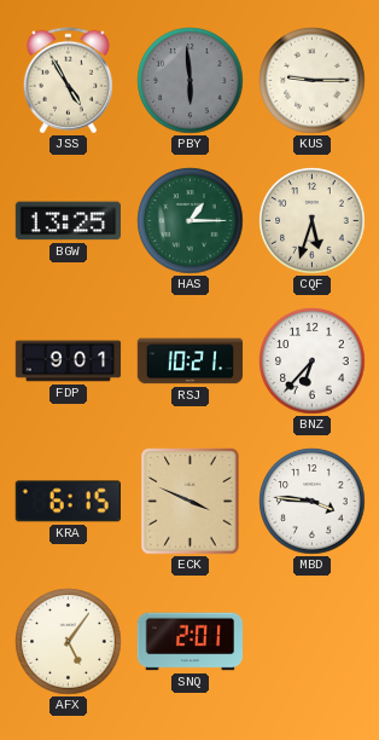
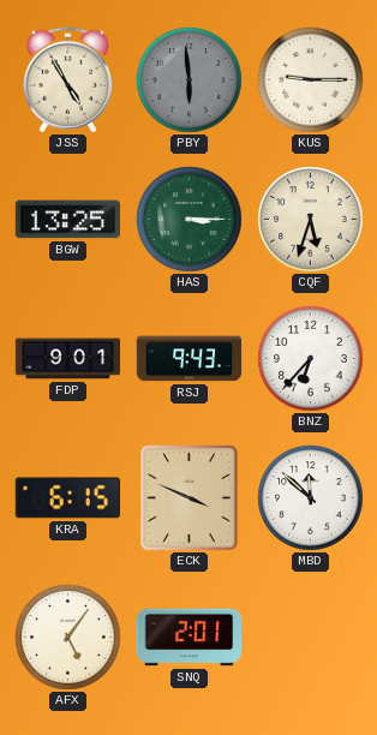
HAS: 1:15 -> 3:15 (190, 220)
RSJ: 10:21 -> 9:43 (190, 359)
MBD: 3:46 -> 11:52 (311, 498)
